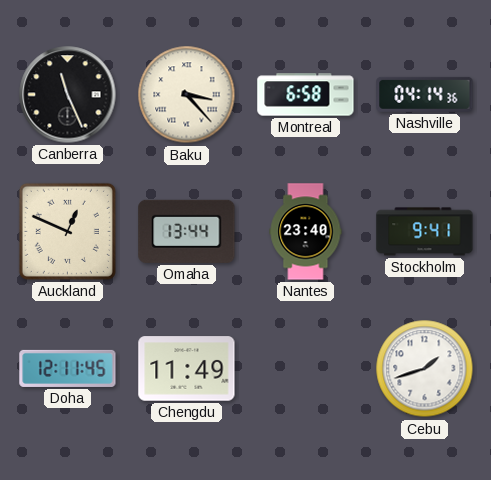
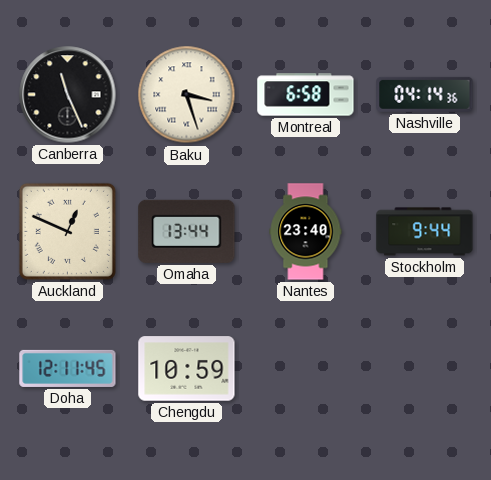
Baku: 3:23 -> 3:27 (187, 95)
Stockholm: 9:41 -> 9:44 (425, 232)
Chengdu: 11:49 -> 10:59 (187, 369)
Cebu: 1:42 -> none (425, 369)
